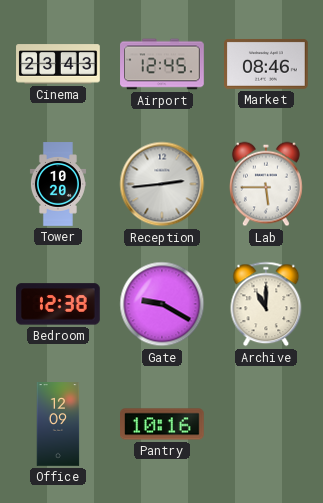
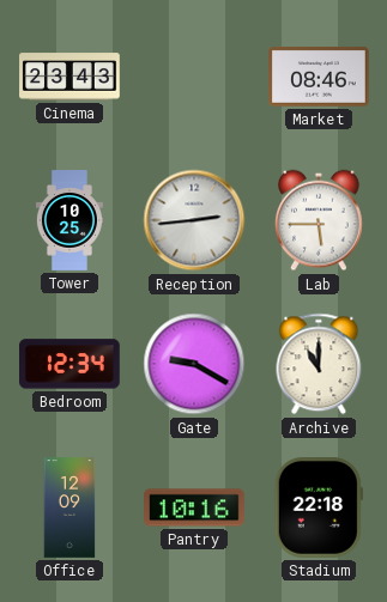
Airport: 12:45 -> none (162, 64)
Tower: 10:20 -> 10:25 (69, 220)
Bedroom: 12:38 -> 12:34 (71, 364)
Stadium: none -> 22:18 (319, 509)
